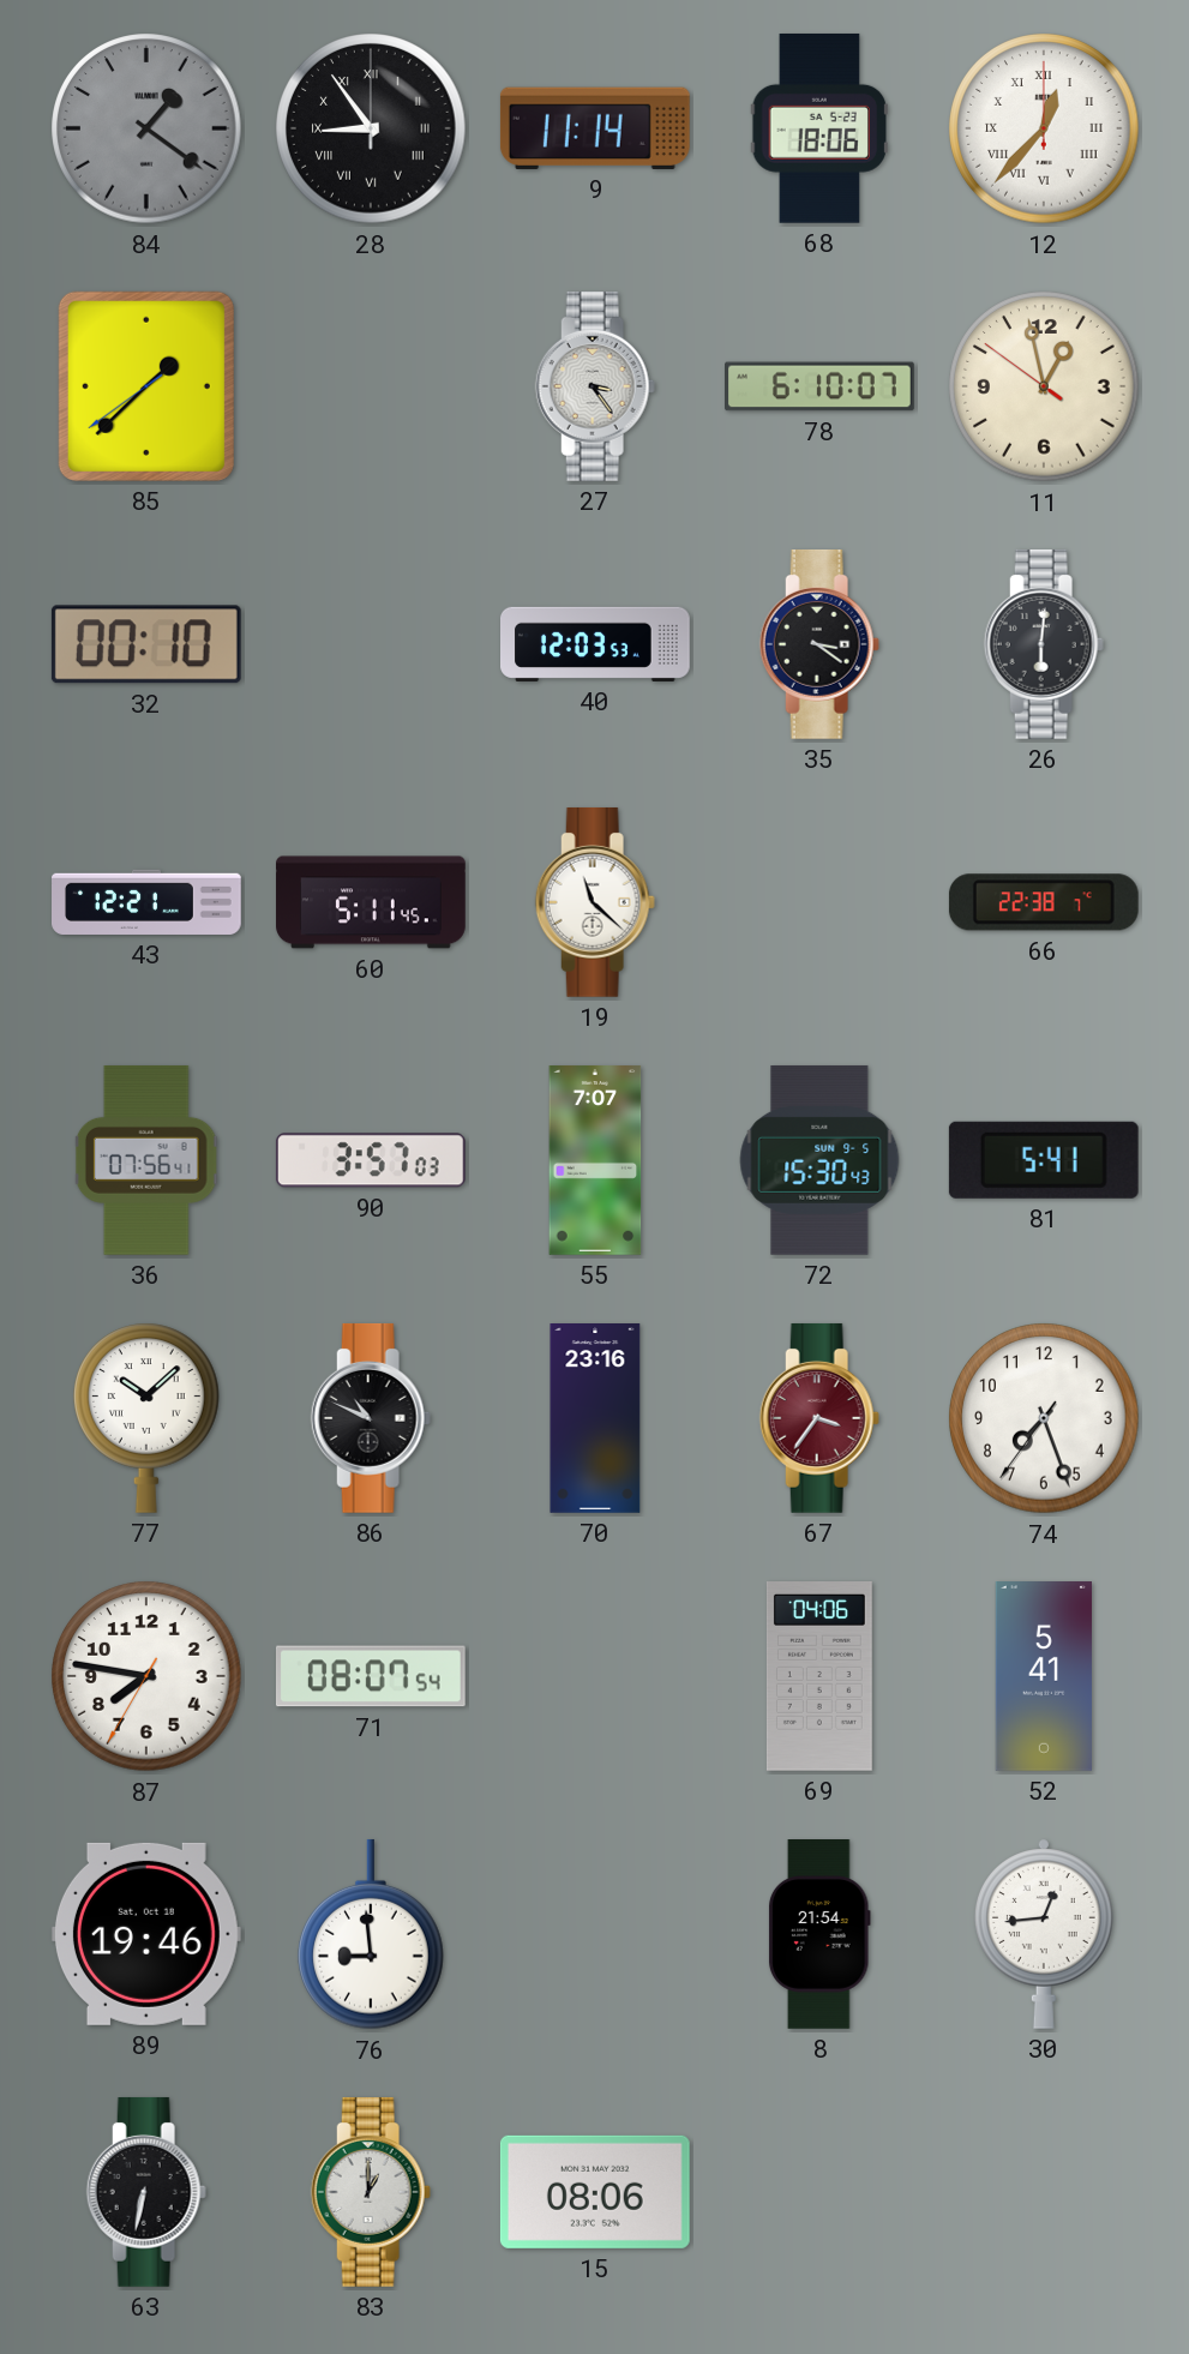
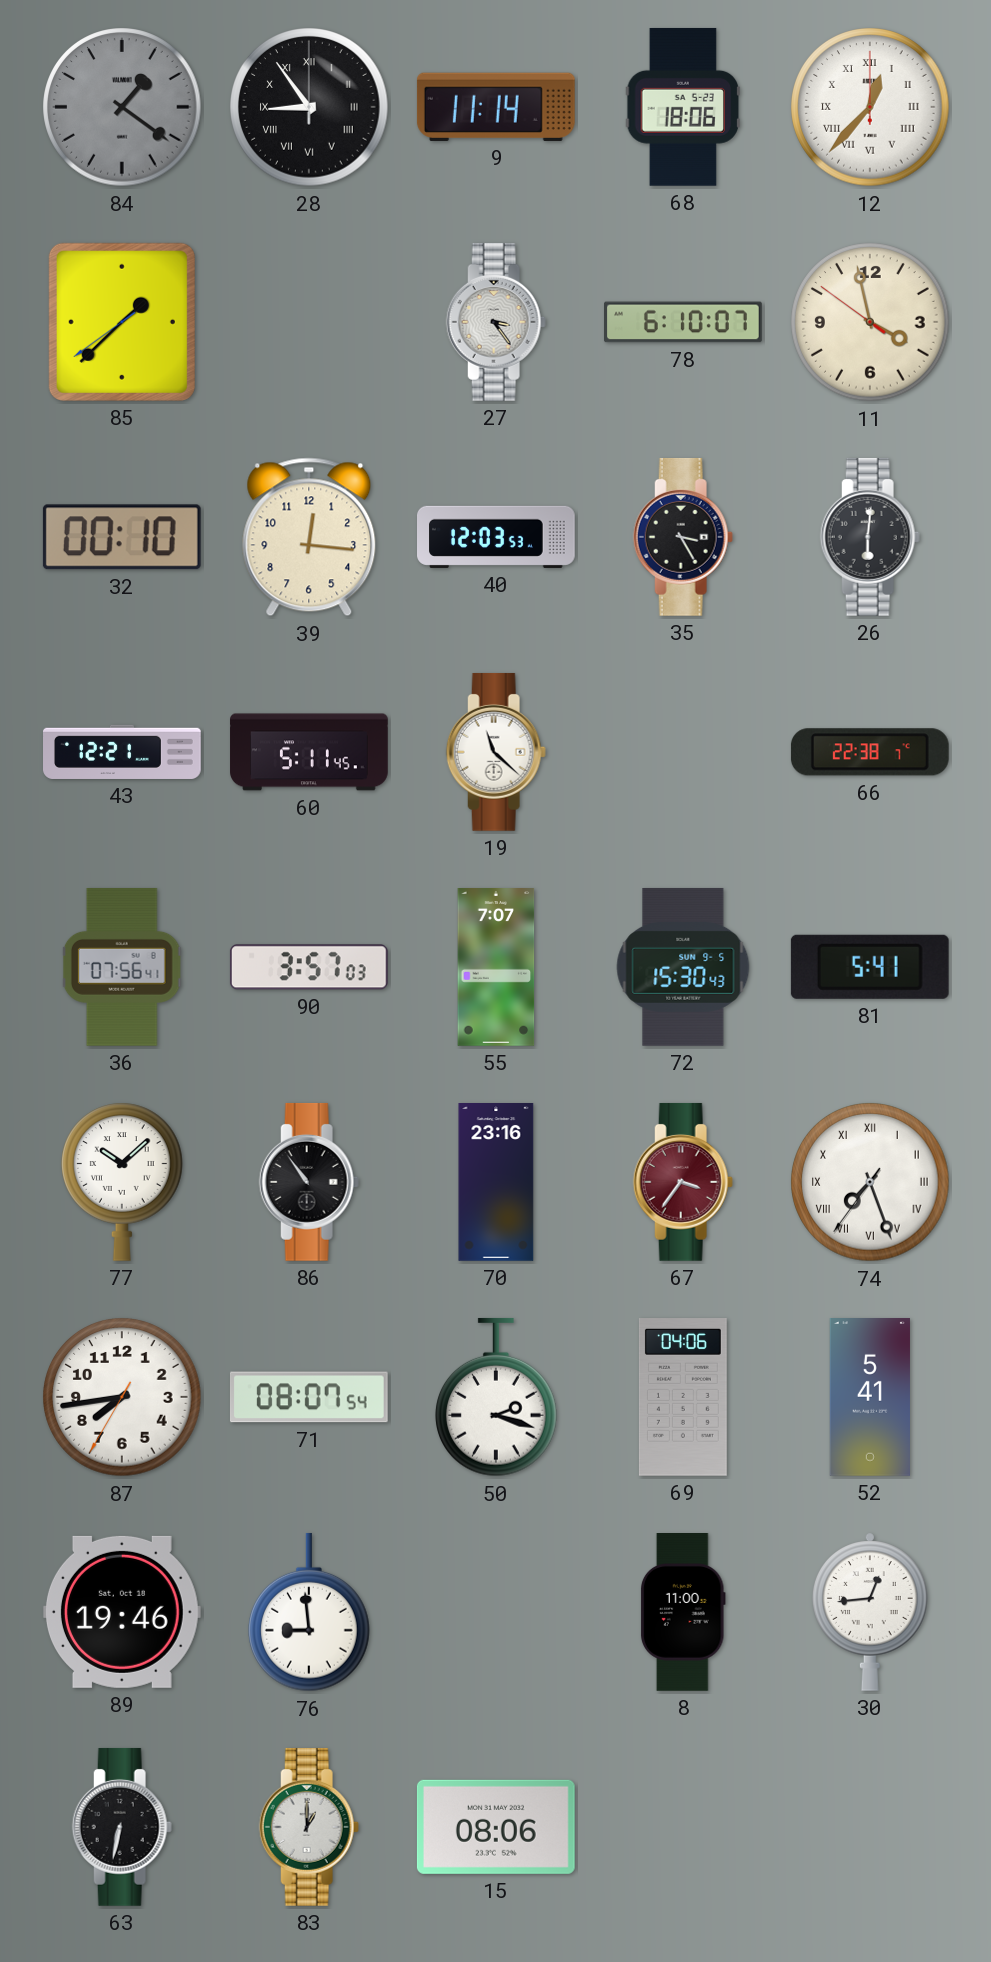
11: 12:57 -> 3:57 (870, 322)
39: none -> 12:16 (309, 537)
35: 3:21 -> 3:25 (683, 537)
86: 10:49 -> 10:54 (309, 1182)
74 numerals: Arabic -> Roman (870, 1182)
87: 7:46 -> 7:43 (122, 1397)
50: none -> 2:18 (497, 1397)
8: 21:54 -> 11:00 (683, 1613)
